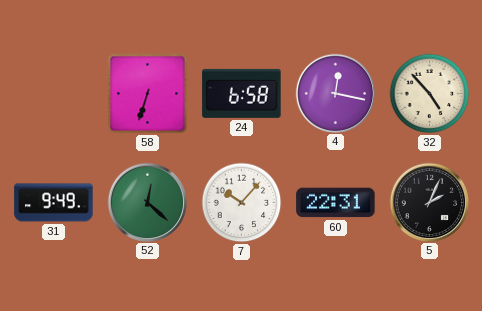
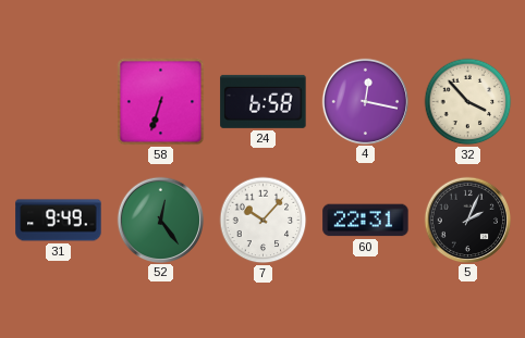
32: 4:53 -> 3:53 (468, 102)
52: 12:22 -> 12:24 (160, 220)
